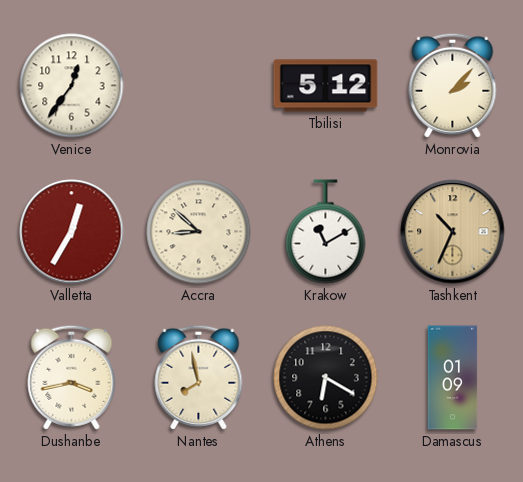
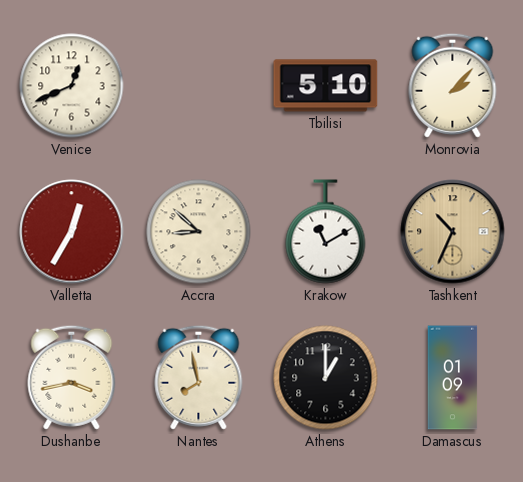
Venice: 12:36 -> 12:41 (72, 86)
Tbilisi: 5:12 -> 5:10 (326, 86)
Athens: 6:20 -> 1:00 (326, 378)
